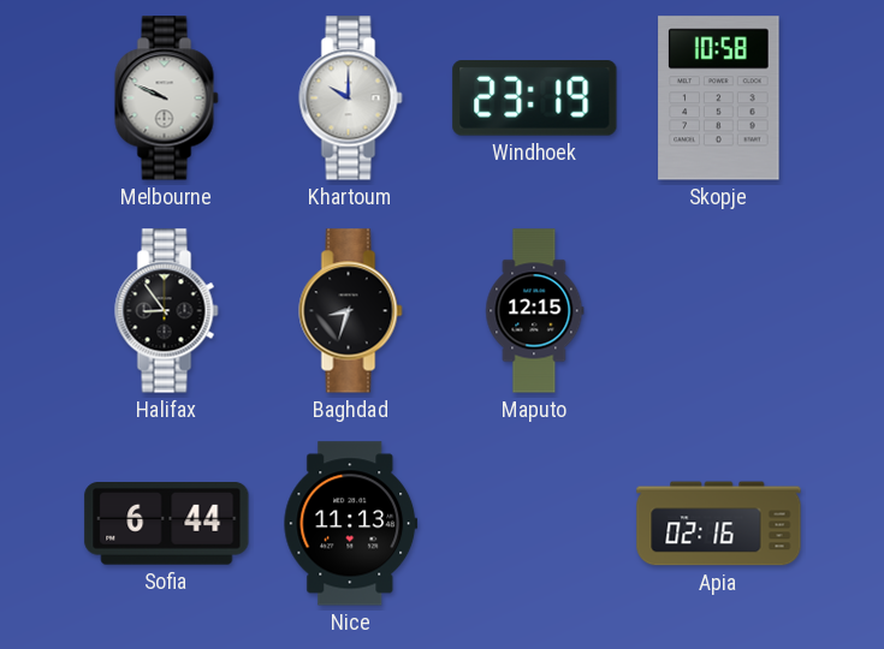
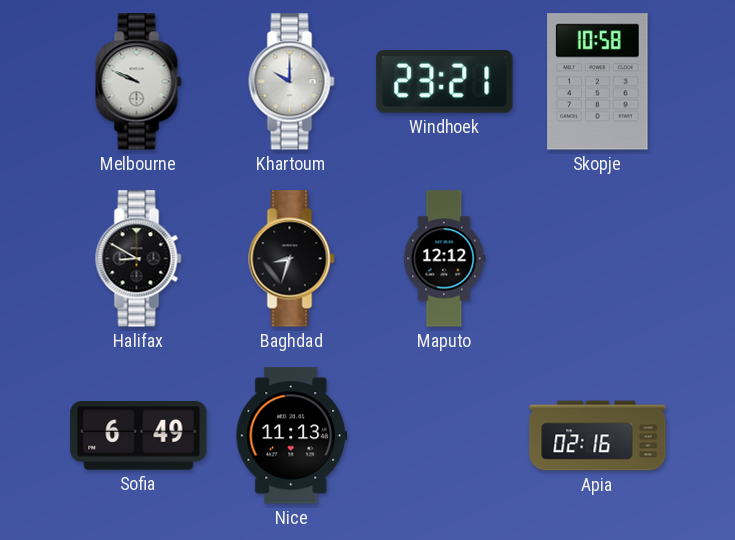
Windhoek: 23:19 -> 23:21 (445, 82)
Halifax: 8:54 -> 8:50 (139, 259)
Maputo: 12:15 -> 12:12 (445, 259)
Sofia: 6:44 -> 6:49 (139, 436)
